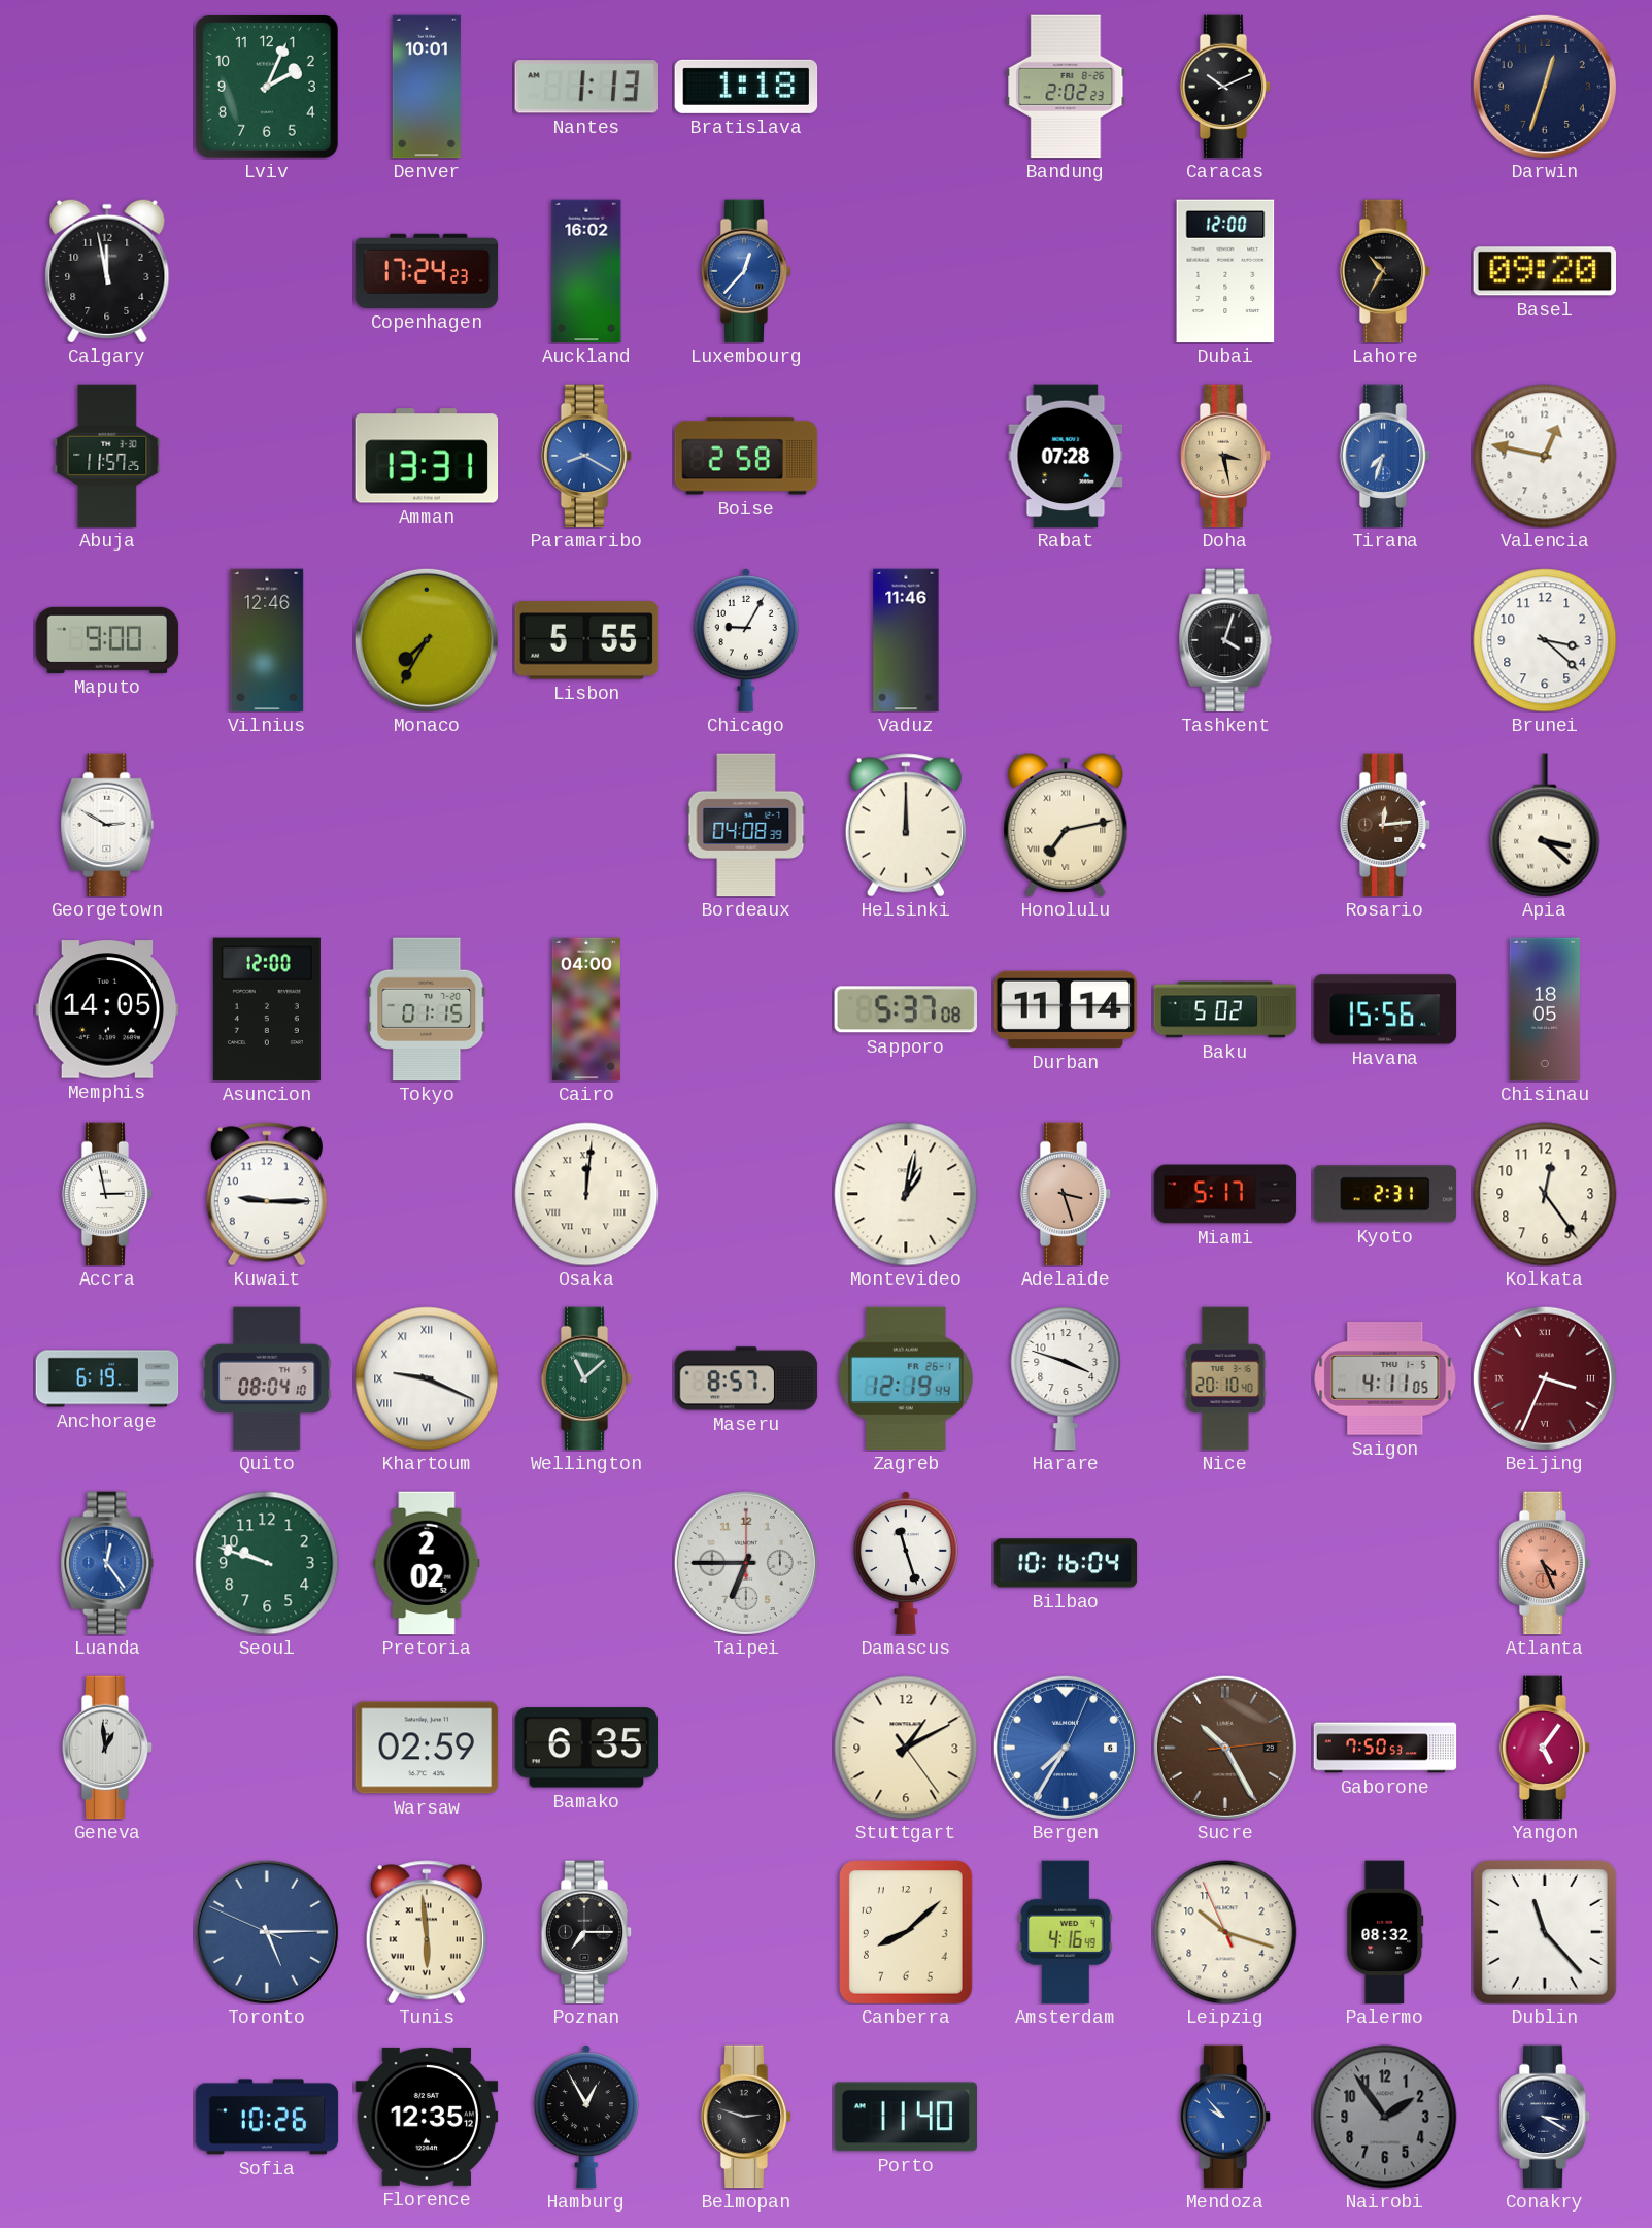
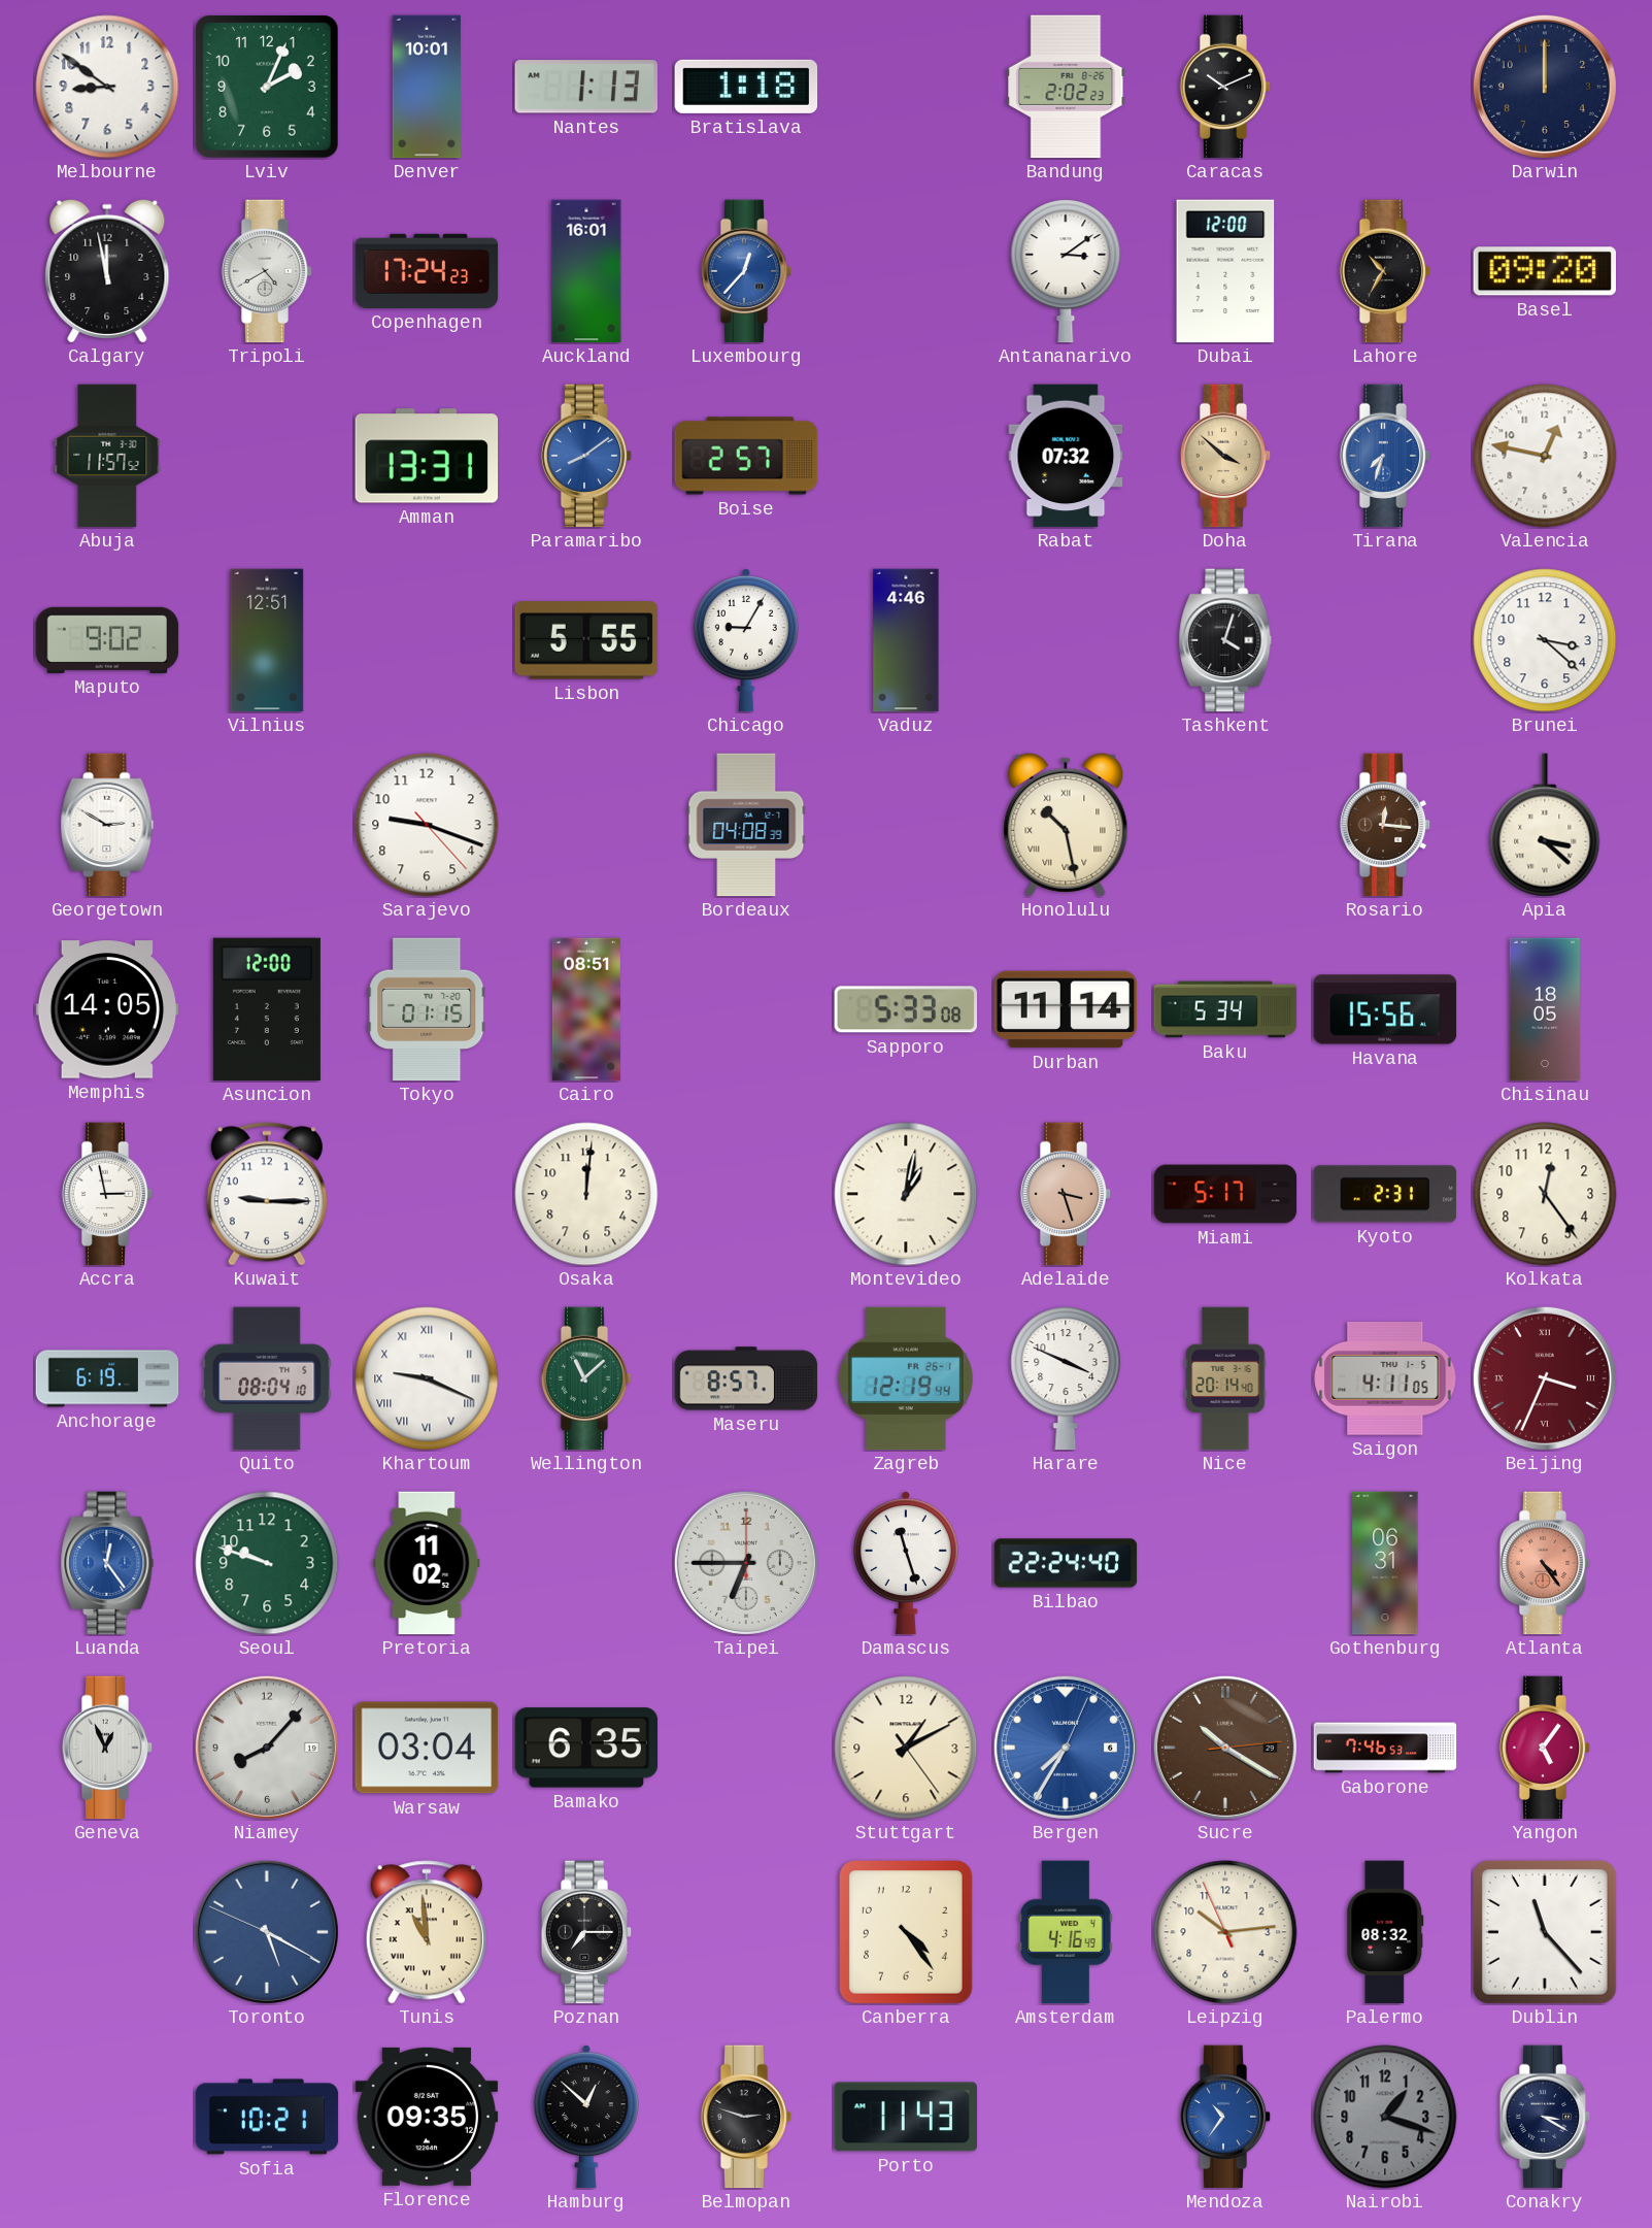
Melbourne: none -> 8:51 (107, 87)
Darwin: 12:33 -> 12:00 (1545, 87)
Tripoli: none -> 4:40 (267, 271)
Auckland: 16:02 -> 16:01 (586, 271)
Antananarivo: none -> 3:09 (1066, 271)
Abuja: 11:57:25 -> 11:57:52 (107, 456)
Paramaribo: 8:20 -> 8:09 (586, 456)
Boise: 2:58 -> 2:57 (746, 456)
Rabat: 07:28 -> 07:32 (1066, 456)
Doha: 3:28 -> 3:52 (1225, 456)
Maputo: 9:00 -> 9:02 (107, 640)
Vilnius: 12:46 -> 12:51 (267, 640)
Monaco: 7:35 -> none (427, 640)
Vaduz: 11:46 -> 4:46 (906, 640)
Sarajevo: none -> 9:18 (427, 825)
Helsinki: 12:00 -> none (906, 825)
Honolulu: 7:13 -> 10:28 (1066, 825)
Rosario: 12:14 -> 12:16 (1385, 825)
Cairo: 04:00 -> 08:51 (586, 1009)
Sapporo: 5:37 -> 5:33 (906, 1009)
Baku: 5:02 -> 5:34 (1225, 1009)
Osaka numerals: Roman -> Arabic (586, 1194)
Harare: 3:48 -> 3:49 (1066, 1378)
Nice: 20:10 -> 20:14 (1225, 1378)
Pretoria: 2:02 -> 11:02 (427, 1563)
Bilbao: 10:16 -> 22:24 (1066, 1563)
Gothenburg: none -> 06:31 (1385, 1563)
Atlanta: 4:26 -> 4:24 (1545, 1563)
Geneva: 12:59 -> 12:56 (107, 1748)
Niamey: none -> 8:07 (267, 1748)
Warsaw: 02:59 -> 03:04 (427, 1748)
Sucre: 10:25 -> 10:20 (1225, 1748)
Gaborone: 7:50 -> 7:46 (1385, 1748)
Toronto: 5:14 -> 5:19 (267, 1932)
Tunis: 5:59 -> 10:59 (427, 1932)
Canberra: 8:08 -> 4:24 (907, 1932)
Leipzig: 10:17 -> 10:13 (1225, 1932)
Sofia: 10:26 -> 10:21 (267, 2117)
Florence: 12:35 -> 09:35 (427, 2117)
Hamburg: 12:55 -> 12:52 (586, 2118)
Porto: 11:40 -> 11:43 (906, 2117)
Mendoza: 9:53 -> 10:36 (1225, 2117)
Nairobi: 1:54 -> 1:18 (1385, 2117)
